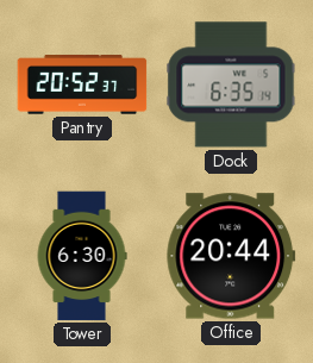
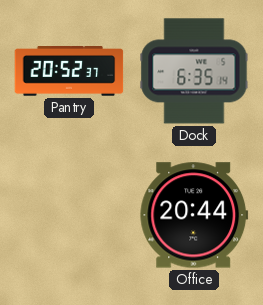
Tower: 6:30 -> none (82, 256)
